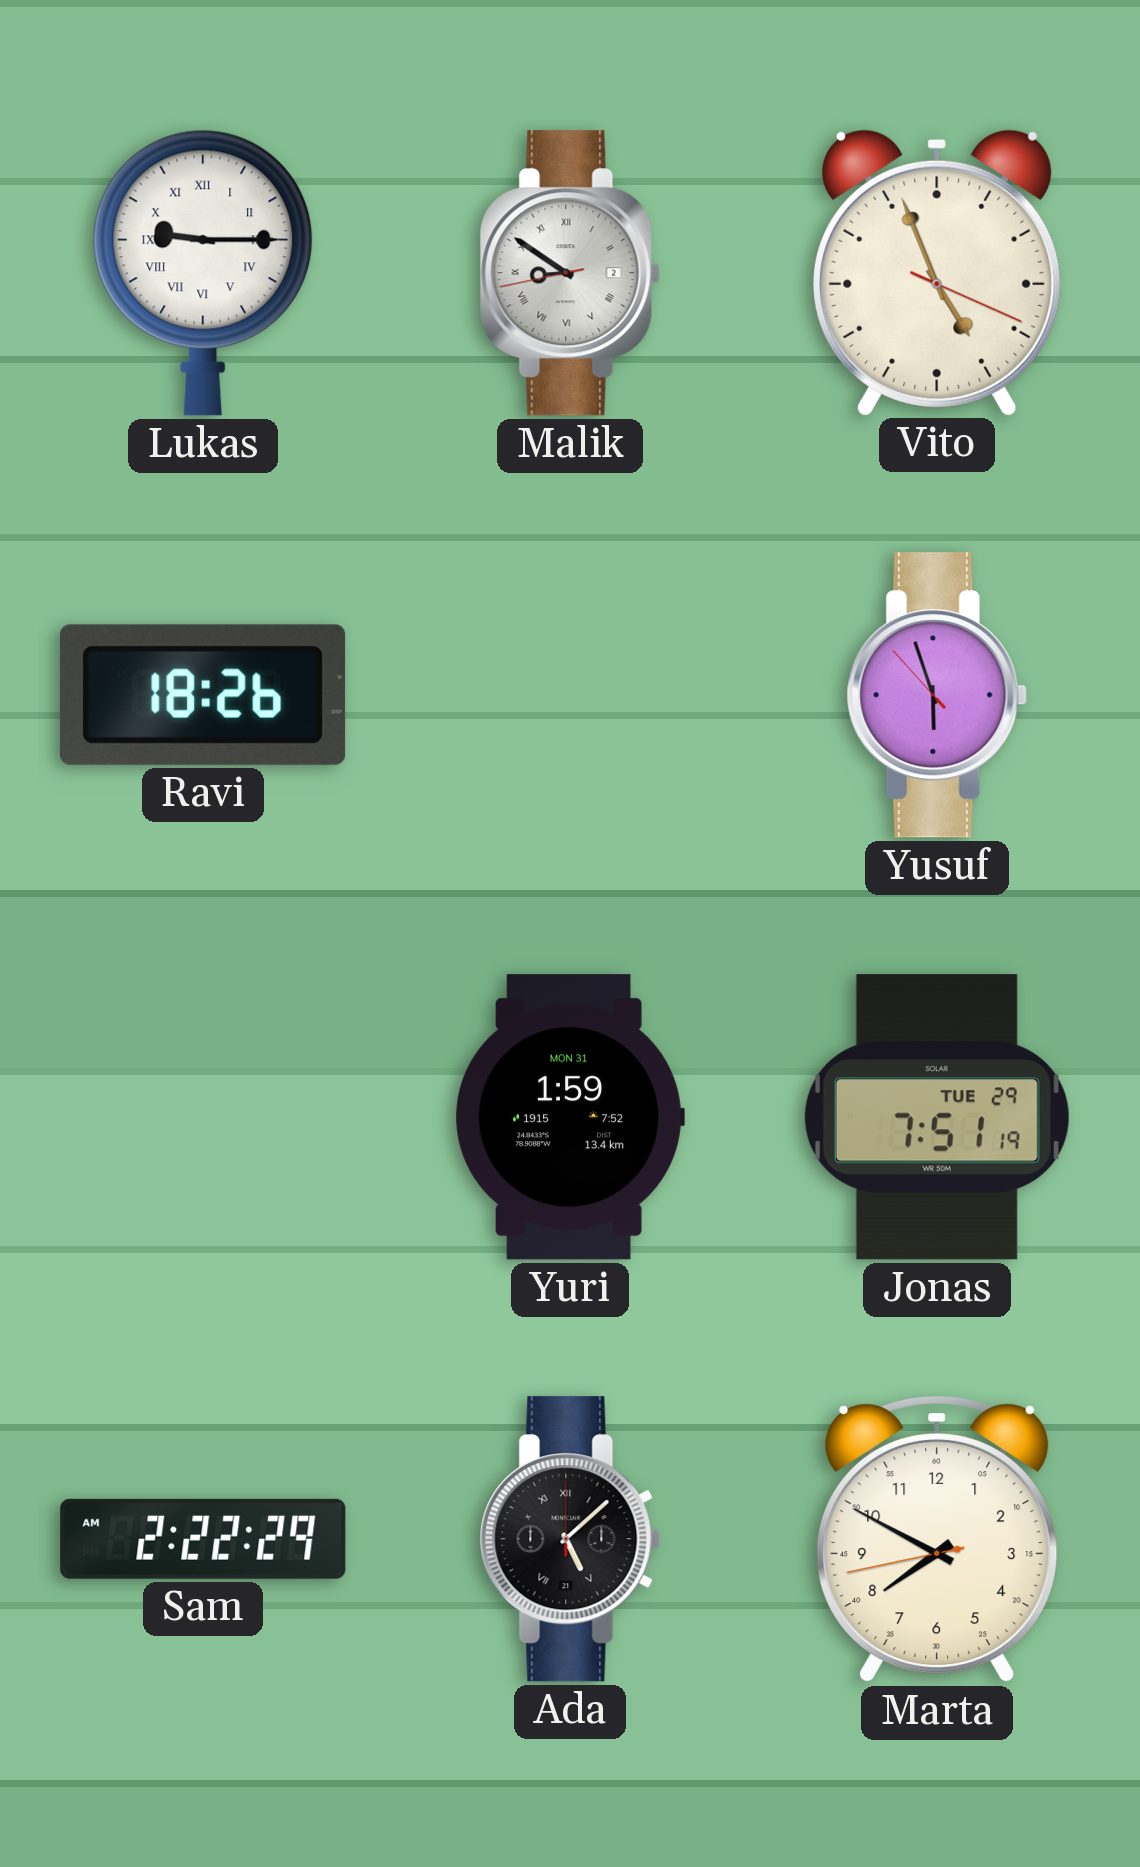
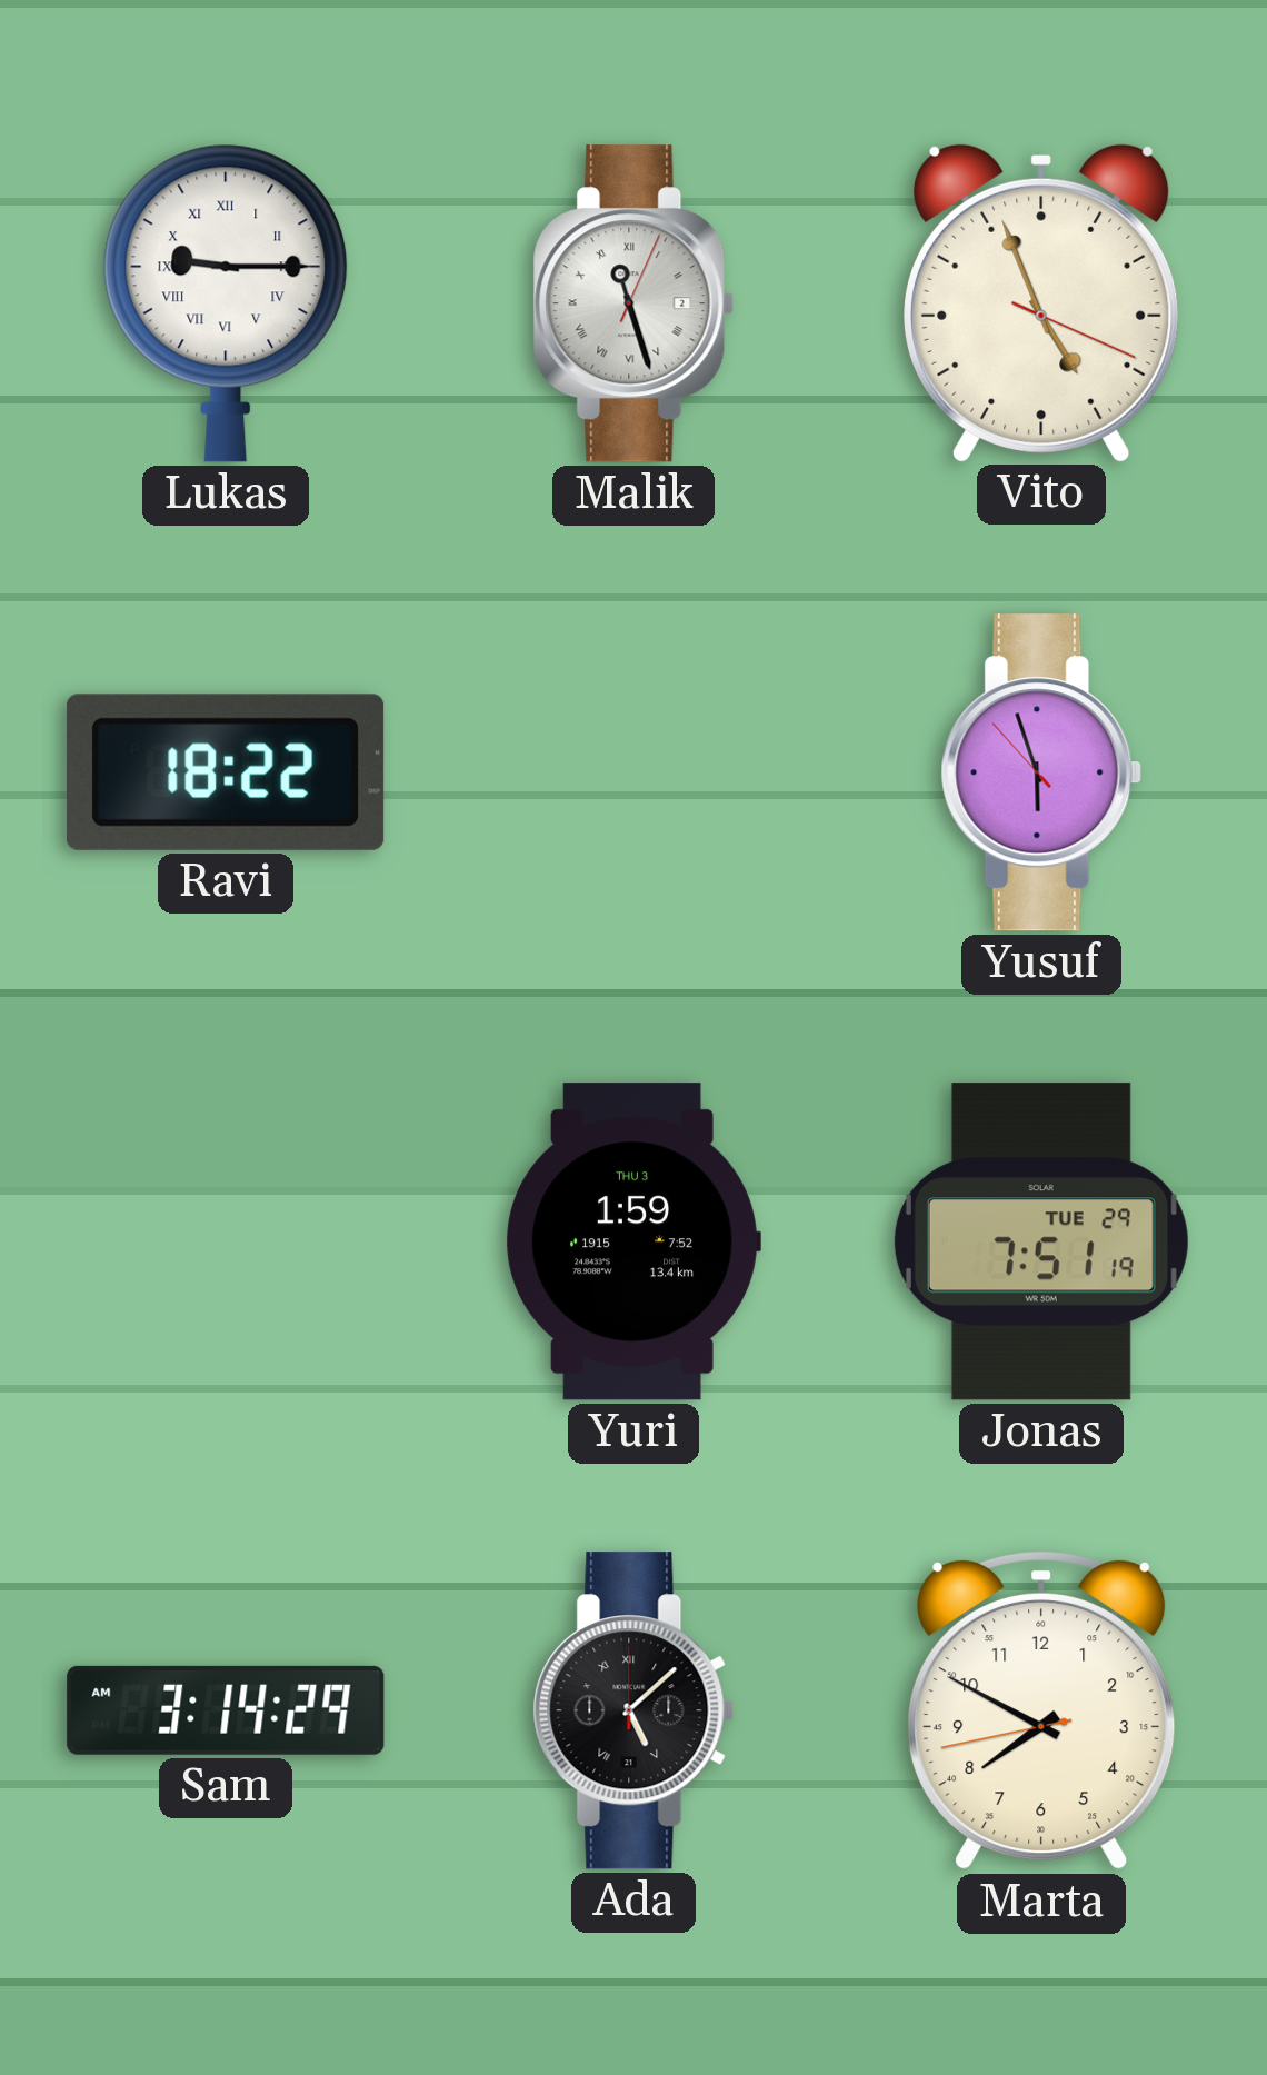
Malik: 8:50 -> 11:27 (633, 303)
Ravi: 18:26 -> 18:22 (226, 772)
Yuri date: MON 31 -> THU 3 (633, 1241)
Sam: 2:22 -> 3:14 (226, 1710)
